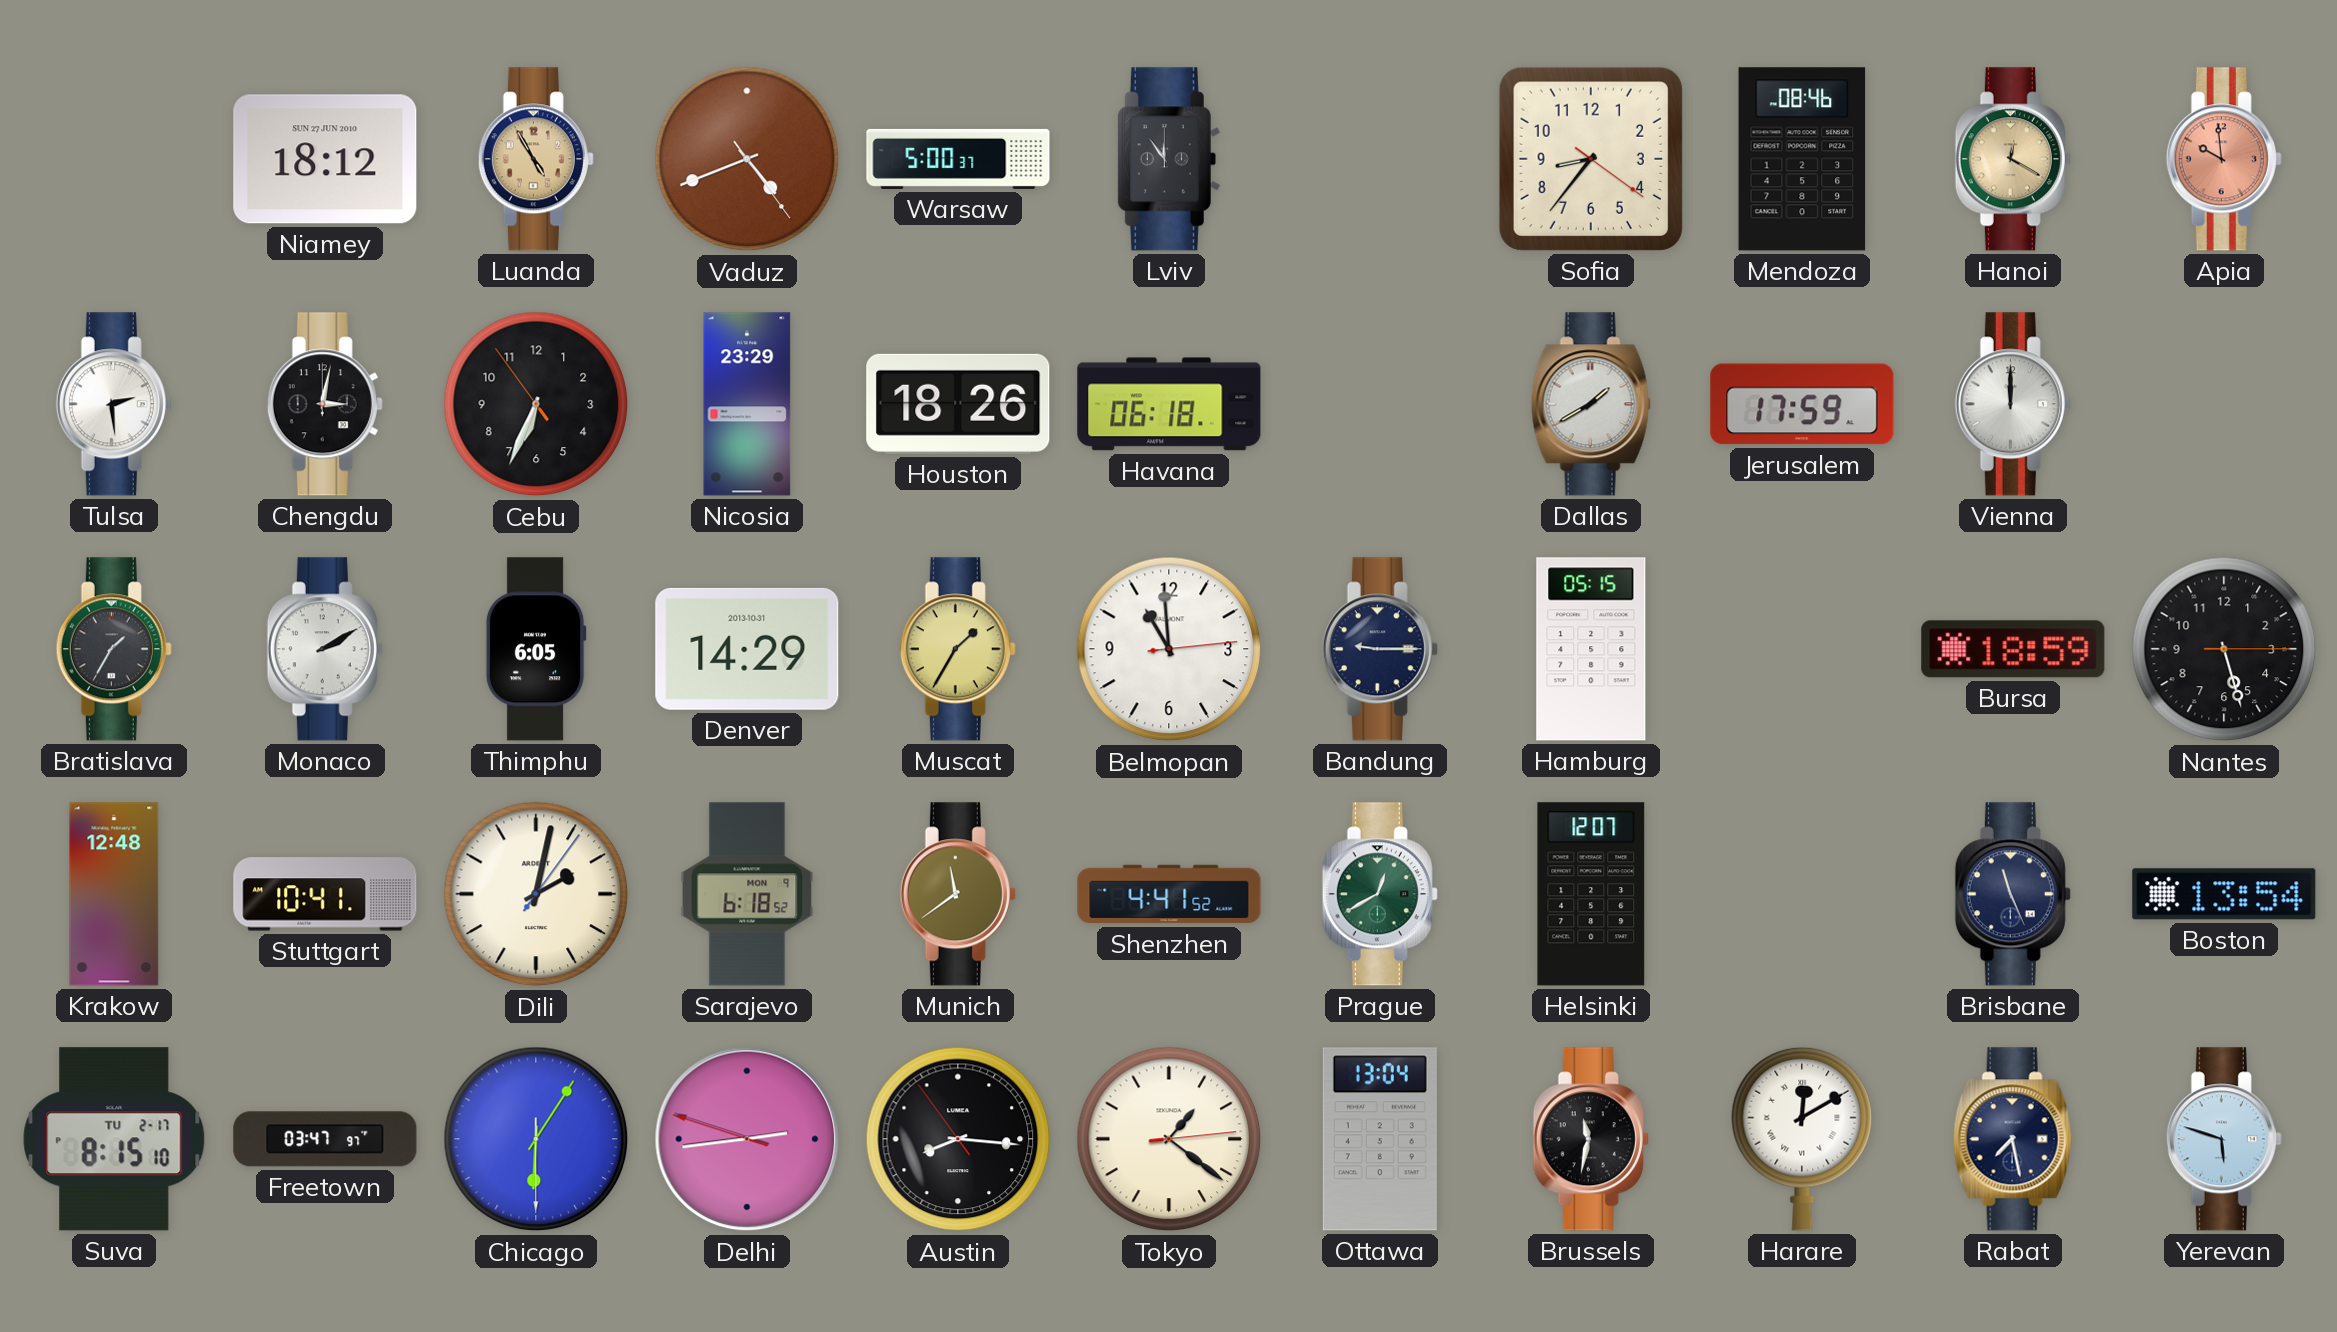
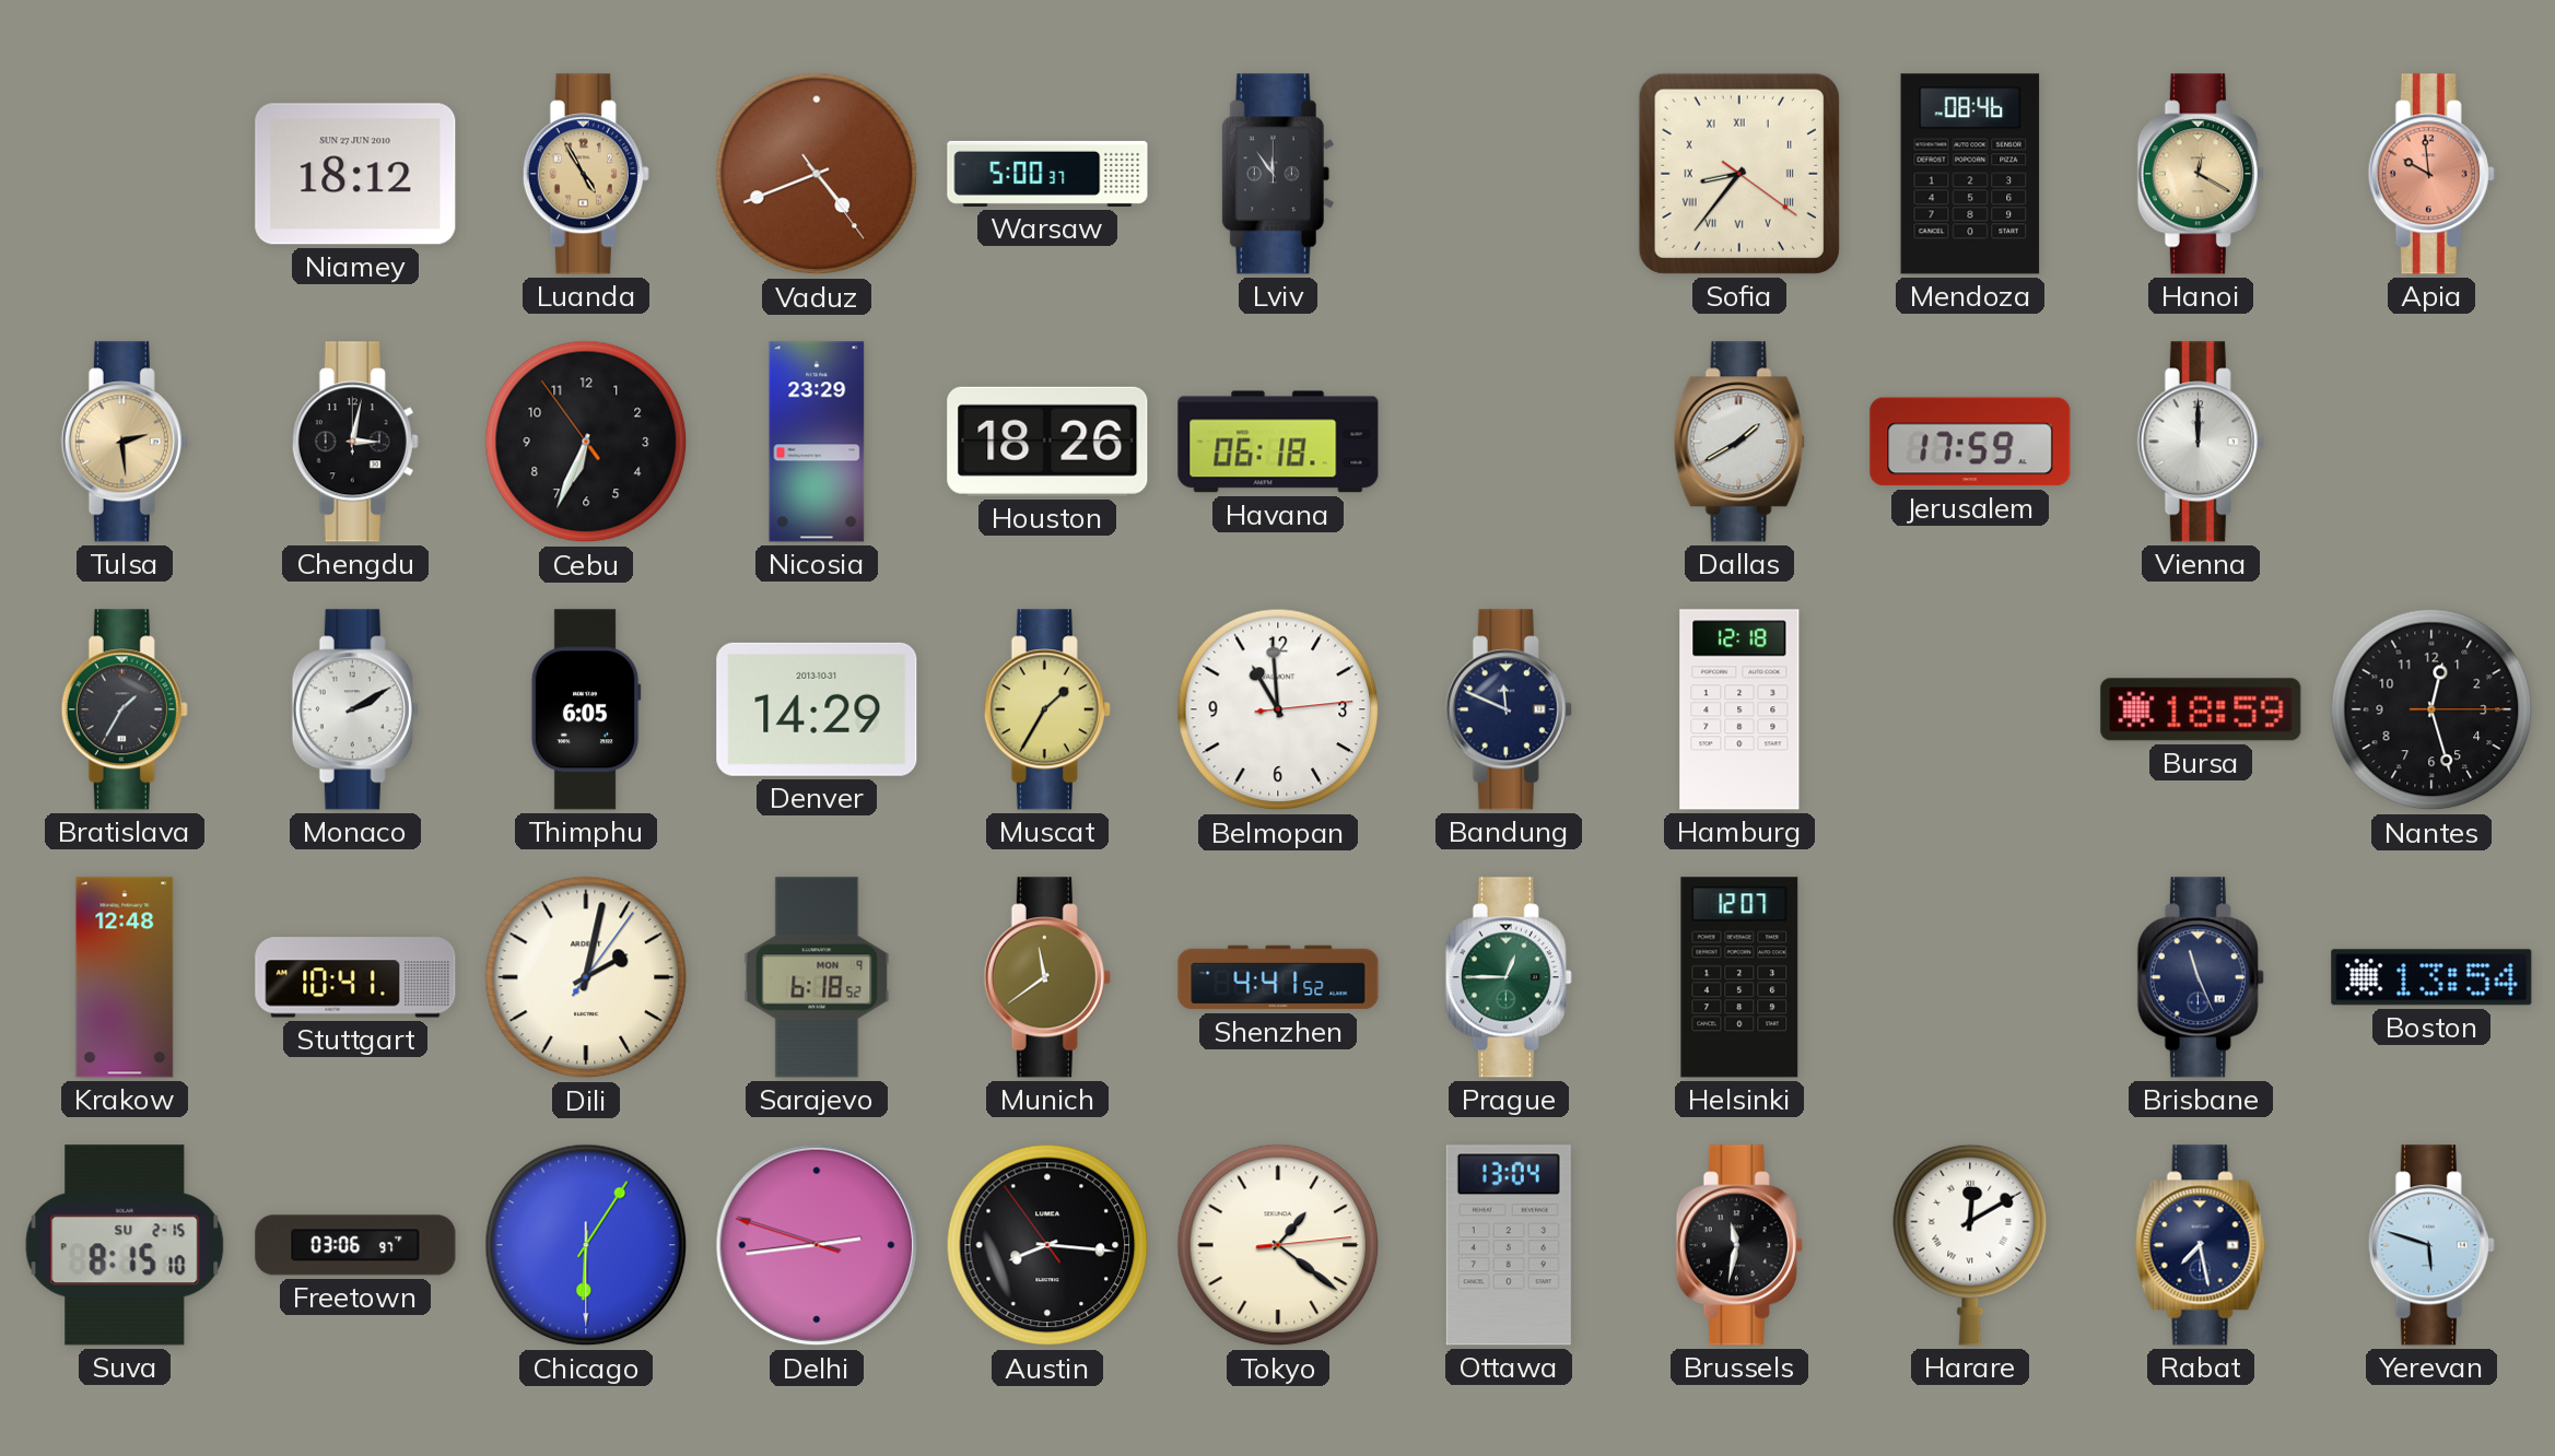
Sofia numerals: Arabic -> Roman (1739, 174)
Tulsa dial: white -> champagne (125, 442)
Bandung: 9:15 -> 11:49 (1509, 709)
Hamburg: 05:15 -> 12:18 (1739, 709)
Nantes: 5:27 -> 12:27 (2431, 709)
Prague: 12:40 -> 12:45 (1509, 977)
Suva date: TU 2-17 -> SU 2-15 (125, 1245)
Freetown: 03:47 -> 03:06 (355, 1245)
